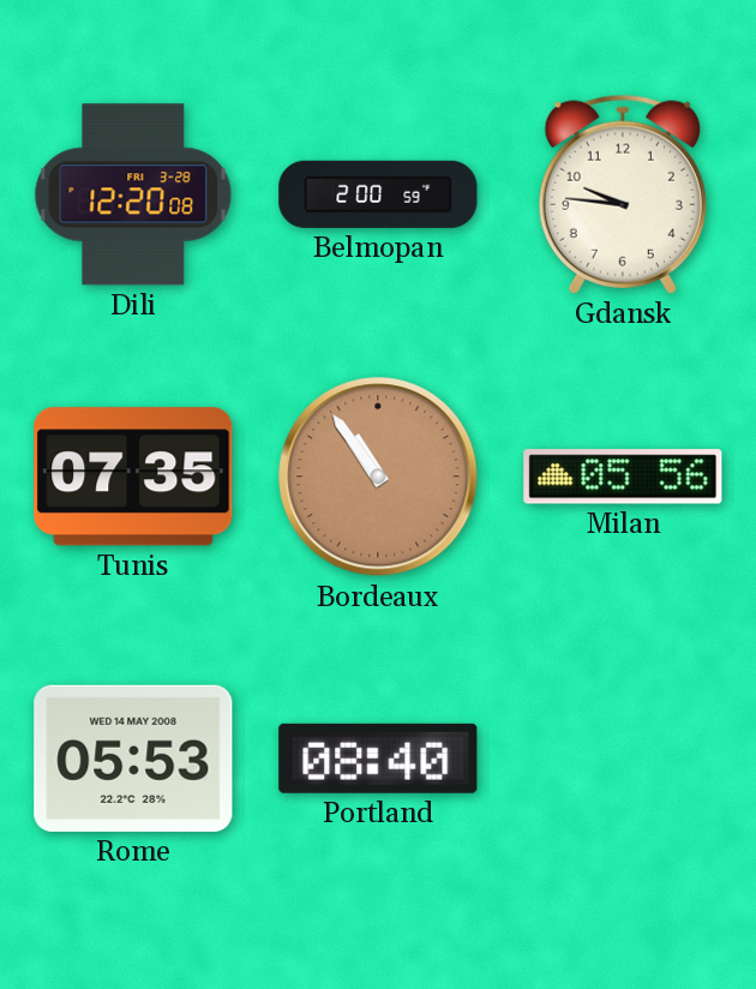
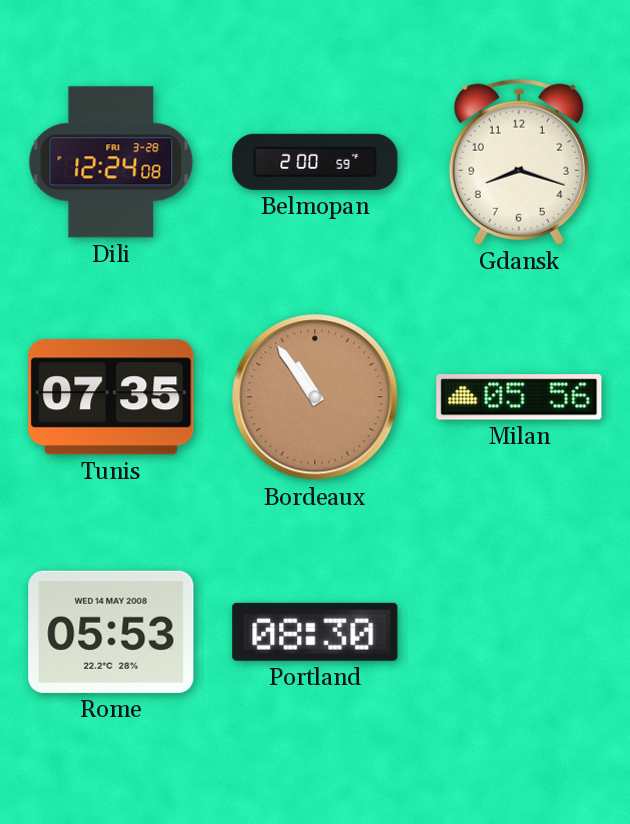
Dili: 12:20 -> 12:24 (111, 162)
Gdansk: 9:46 -> 8:18 (519, 162)
Portland: 08:40 -> 08:30 (315, 632)
